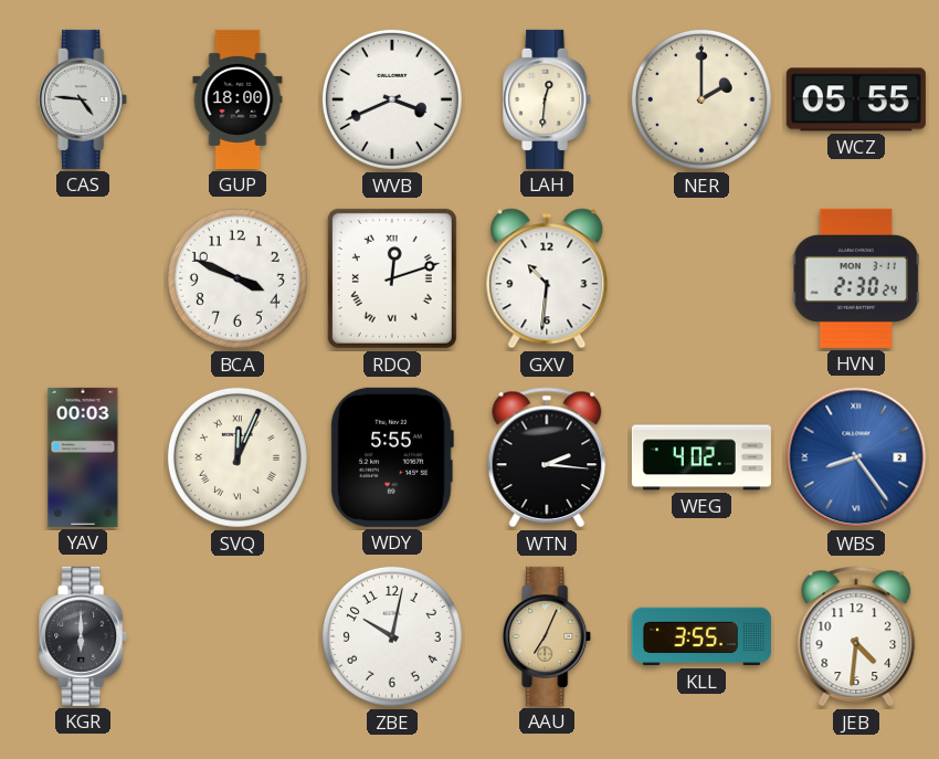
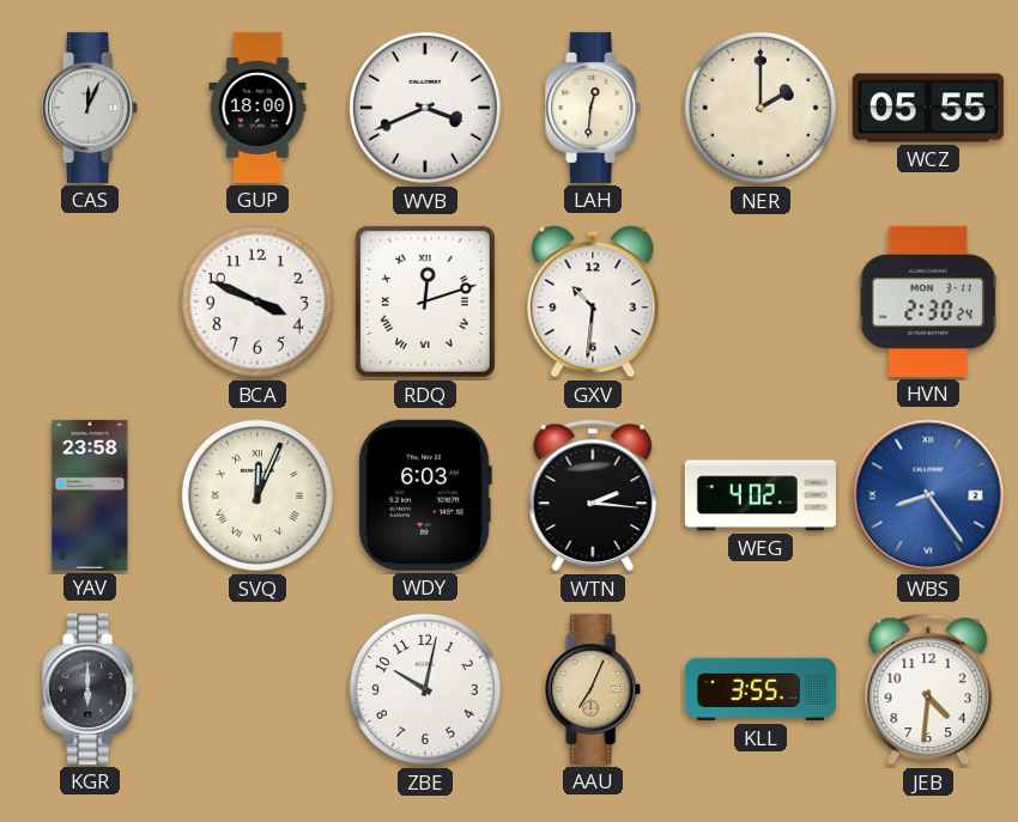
CAS: 4:46 -> 12:04 (91, 108)
YAV: 00:03 -> 23:58 (90, 495)
WDY: 5:55 -> 6:03 (425, 495)
